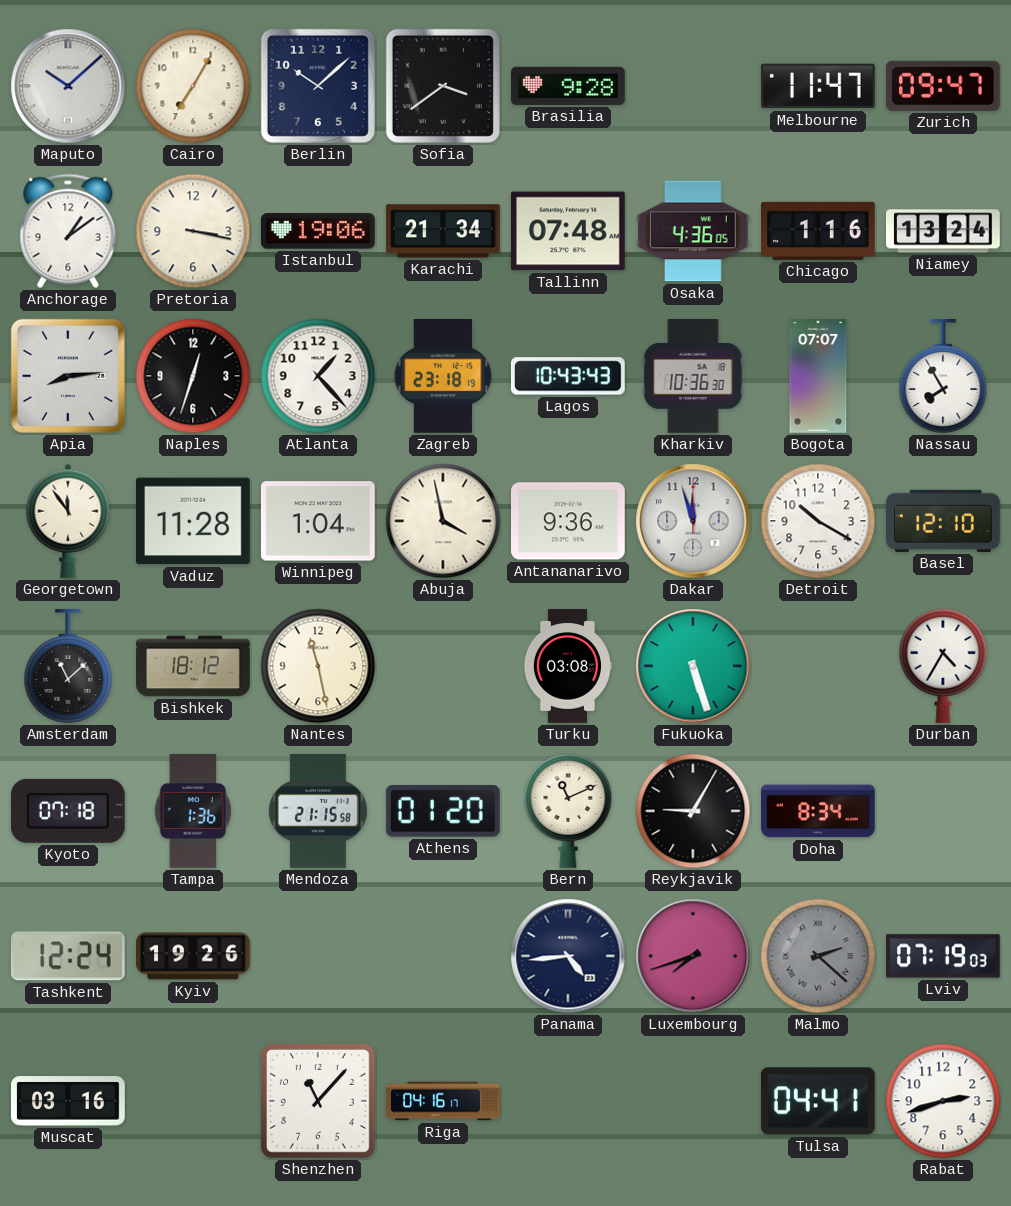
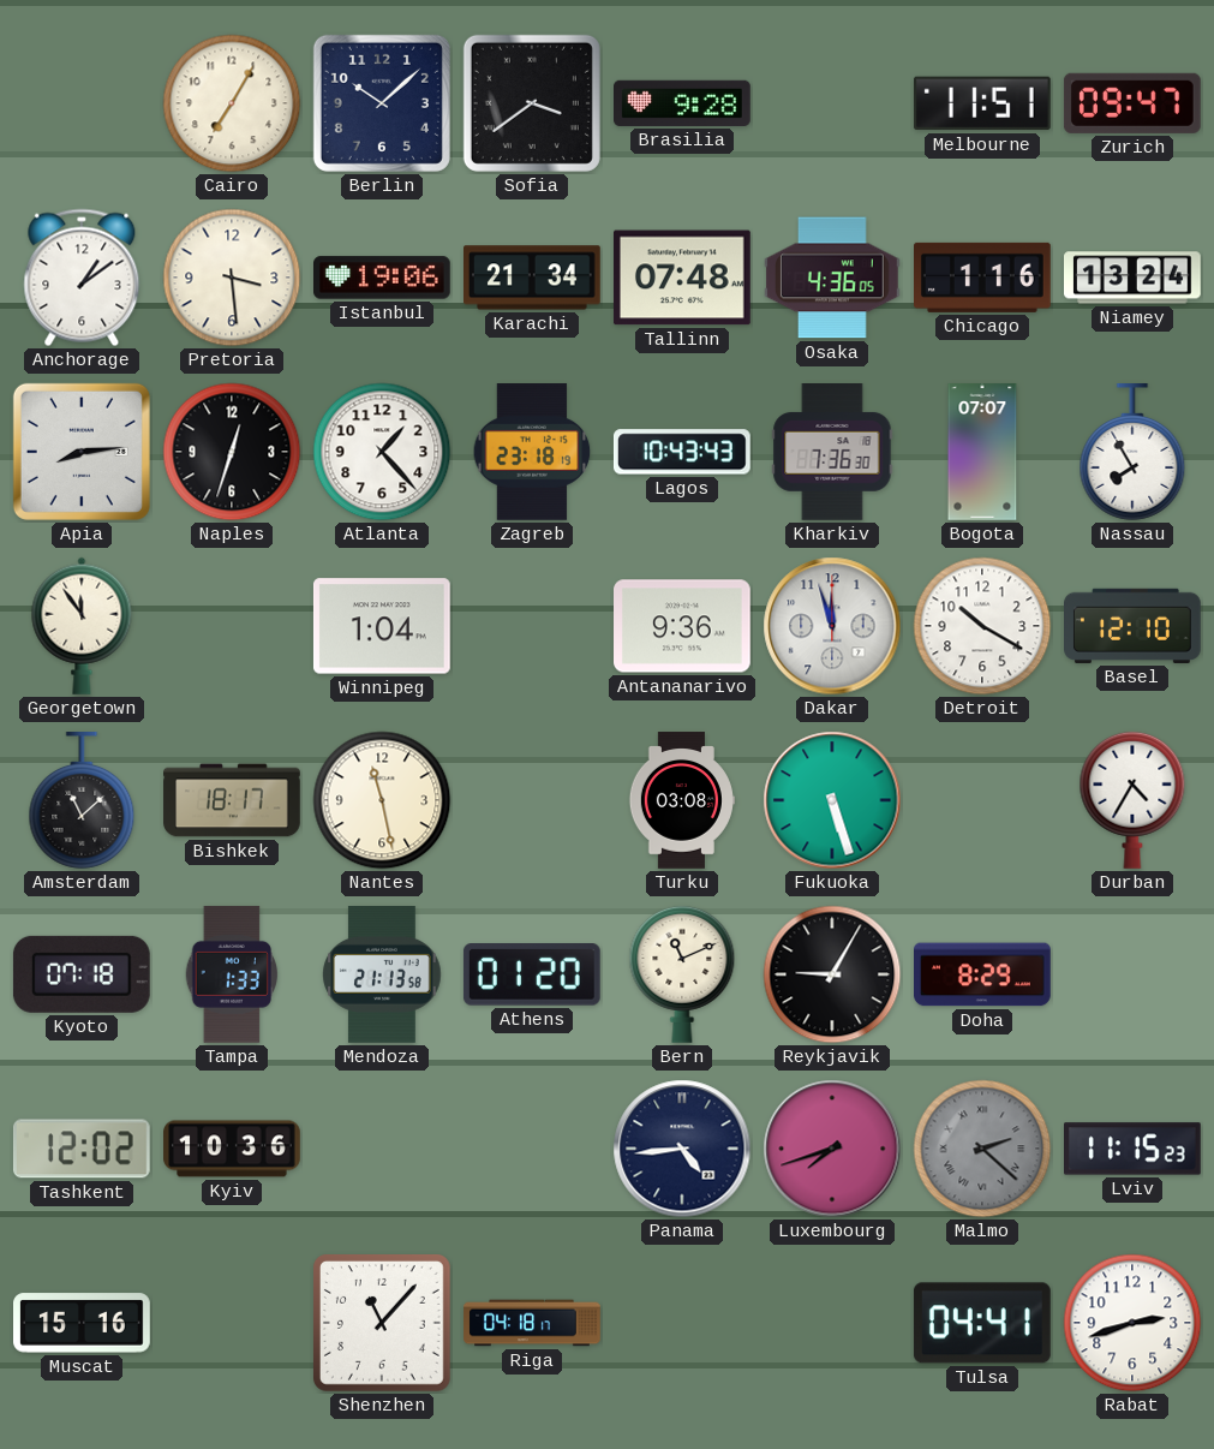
Maputo: 10:08 -> none (68, 86)
Melbourne: 11:47 -> 11:51 (982, 103)
Pretoria: 3:17 -> 3:29 (232, 278)
Kharkiv: 10:36 -> 7:36 (832, 453)
Vaduz: 11:28 -> none (193, 521)
Abuja: 3:58 -> none (443, 521)
Bishkek: 18:12 -> 18:17 (232, 800)
Tampa: 1:36 -> 1:33 (231, 974)
Mendoza: 21:15 -> 21:13 (382, 976)
Doha: 8:34 -> 8:29 (983, 974)
Tashkent: 12:24 -> 12:02 (82, 1149)
Kyiv: 19:26 -> 10:36 (232, 1149)
Lviv: 07:19 -> 11:15 (1134, 1149)
Muscat: 03:16 -> 15:16 (83, 1323)
Riga: 04:16 -> 04:18 (532, 1323)
